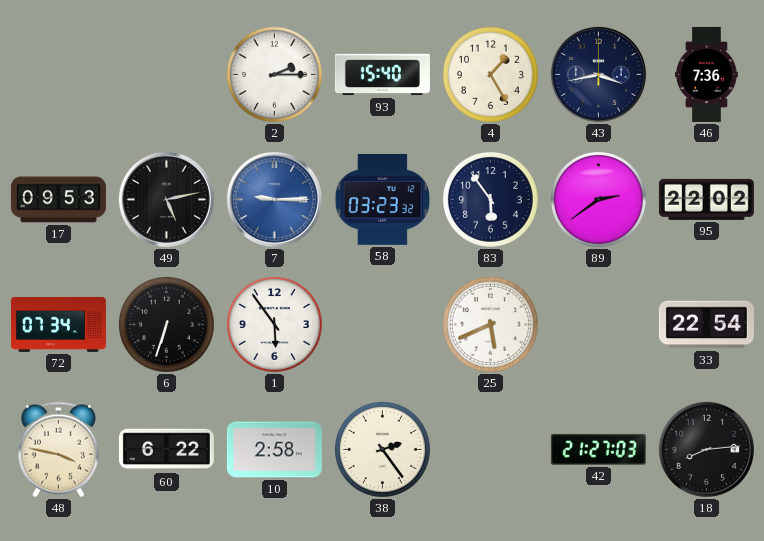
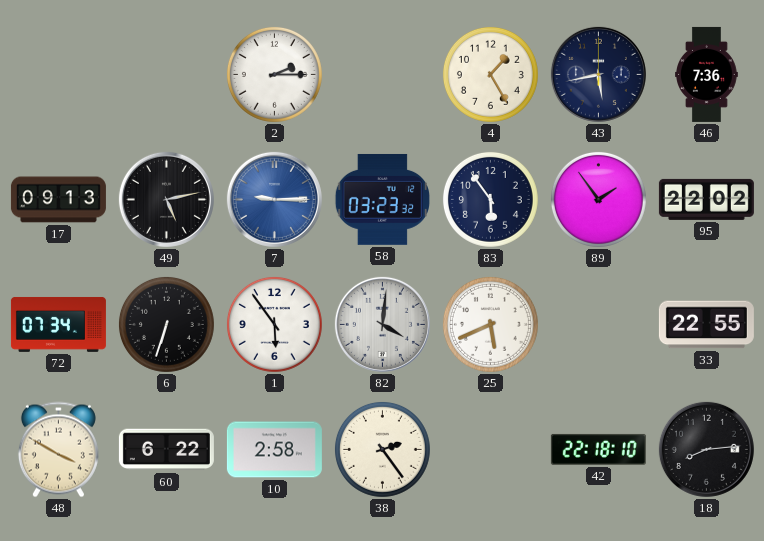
93: 15:40 -> none (382, 75)
43: 3:43 -> 5:43 (598, 74)
17: 09:53 -> 09:13 (58, 200)
89: 2:39 -> 1:54 (598, 199)
82: none -> 4:01 (382, 324)
33: 22:54 -> 22:55 (706, 325)
48: 3:47 -> 3:50 (58, 450)
42: 21:27 -> 22:18 (598, 449)
